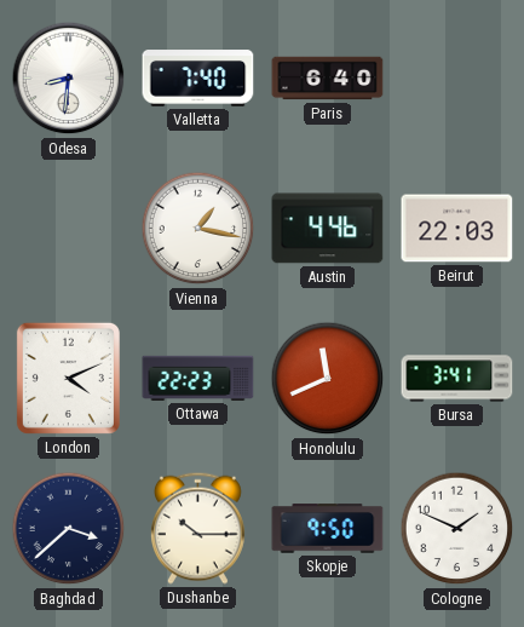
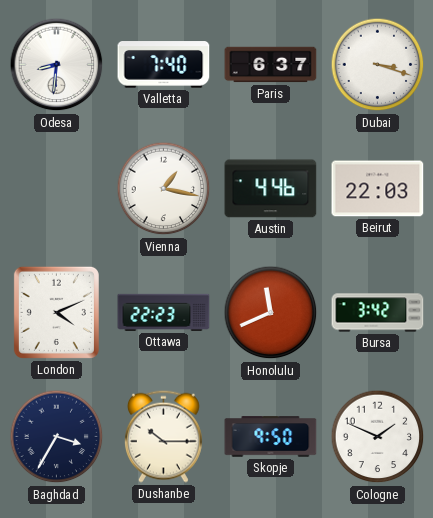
Paris: 6:40 -> 6:37 (271, 65)
Dubai: none -> 3:18 (378, 65)
Bursa: 3:41 -> 3:42 (378, 313)
Baghdad: 3:38 -> 3:35 (57, 437)
